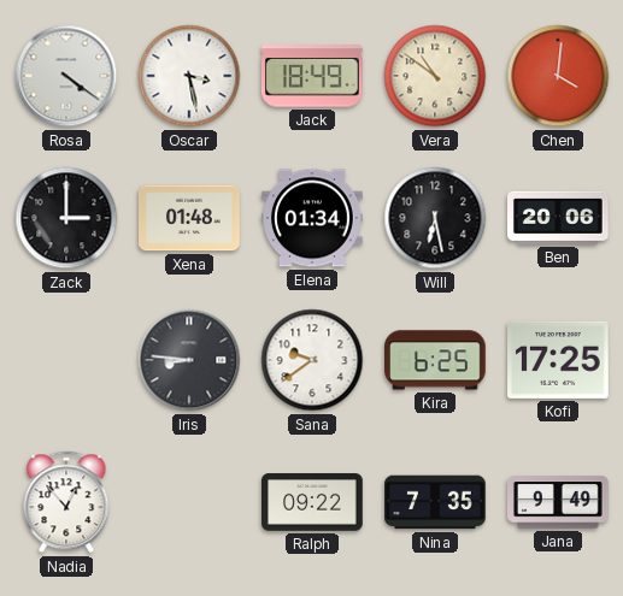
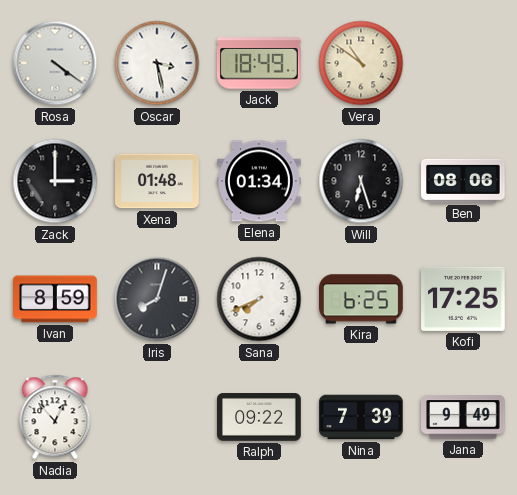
Chen: 4:01 -> none (558, 76)
Will: 6:28 -> 6:27 (361, 181)
Ben: 20:06 -> 08:06 (464, 181)
Ivan: none -> 8:59 (56, 299)
Iris: 8:46 -> 8:03 (157, 299)
Sana: 9:39 -> 7:41 (259, 299)
Nina: 7:35 -> 7:39 (362, 417)
